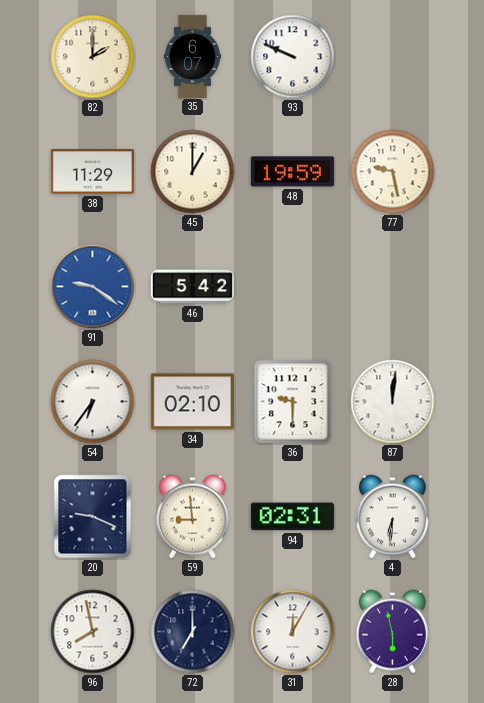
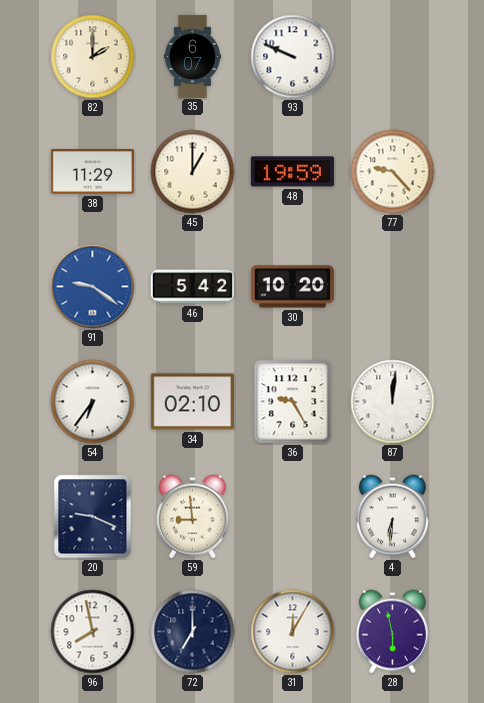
77: 9:28 -> 9:23 (393, 172)
30: none -> 10:20 (292, 287)
36: 9:30 -> 9:25 (293, 402)
94: 02:31 -> none (292, 517)
